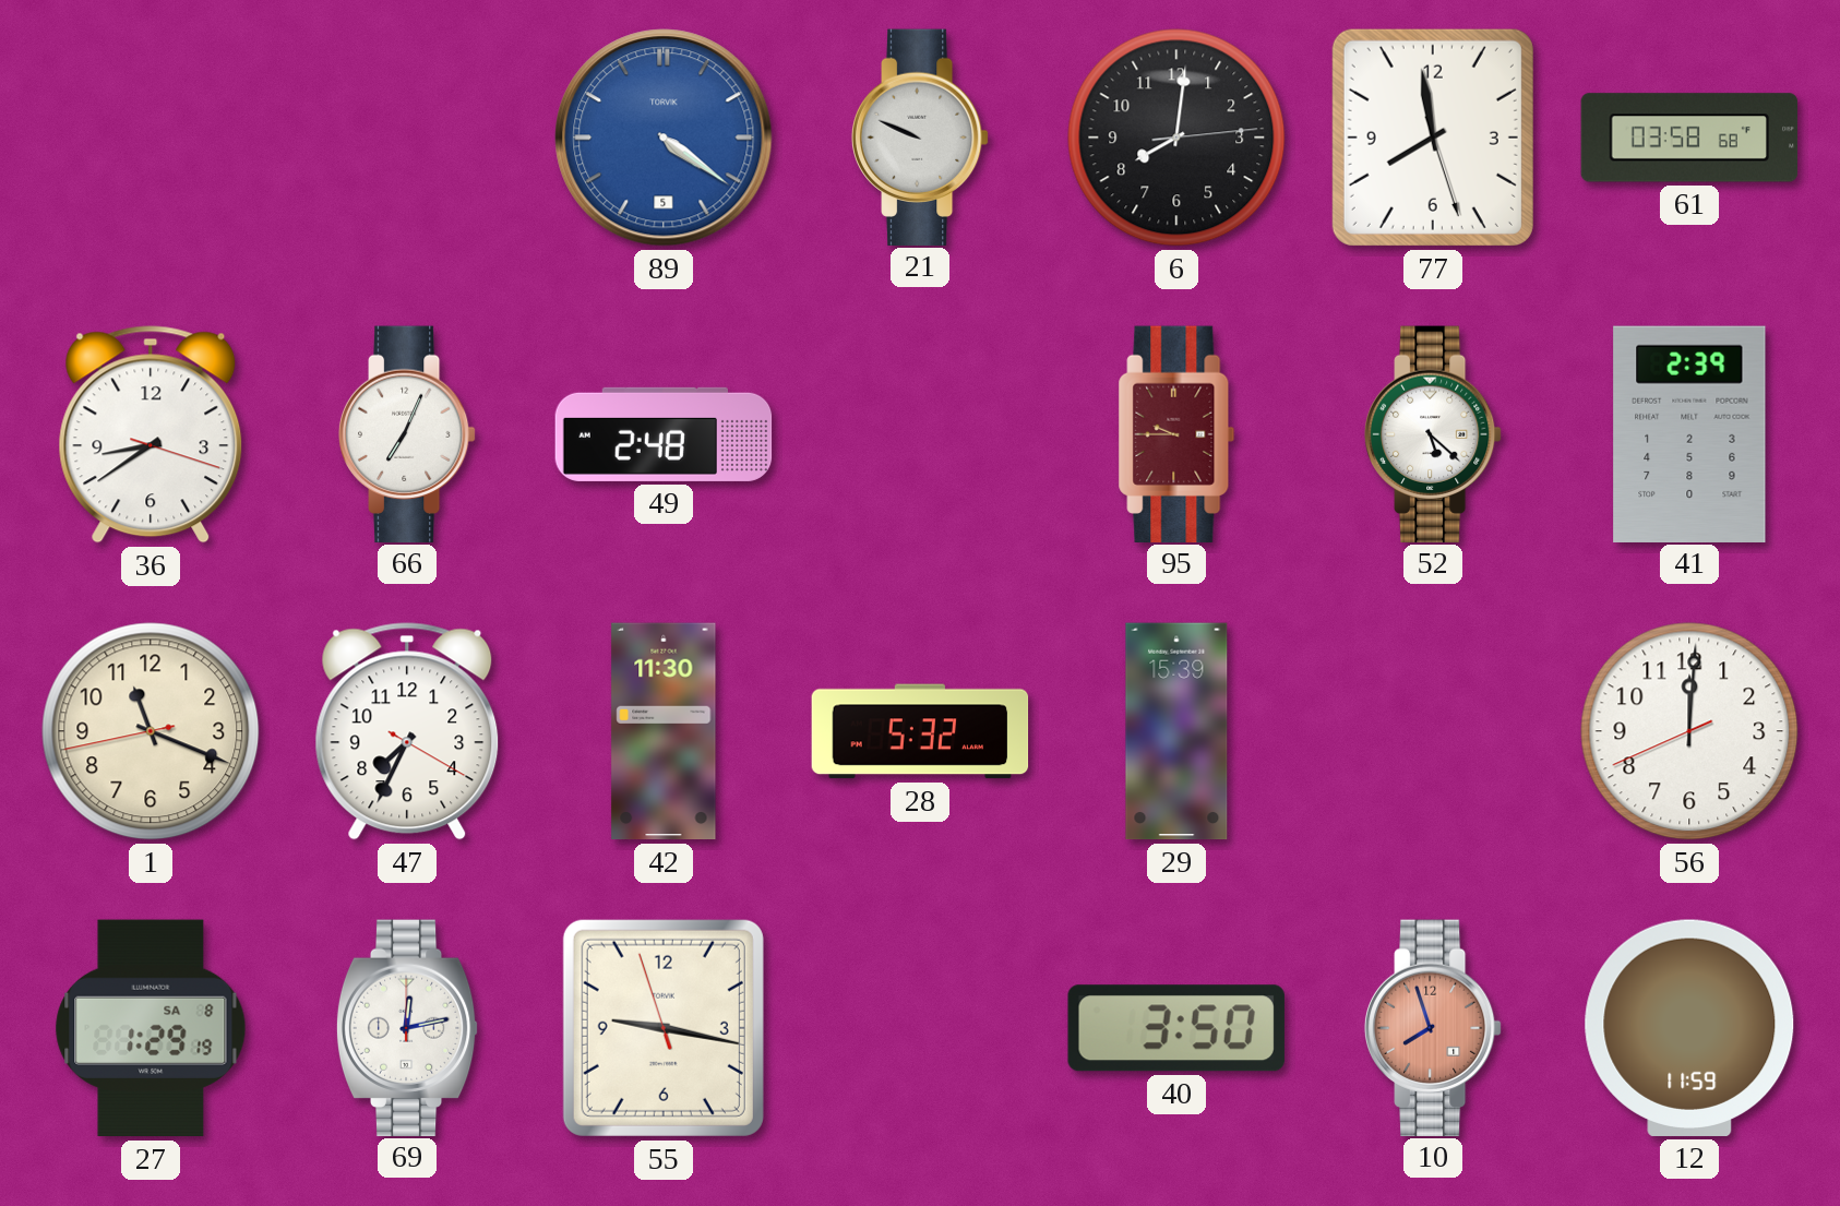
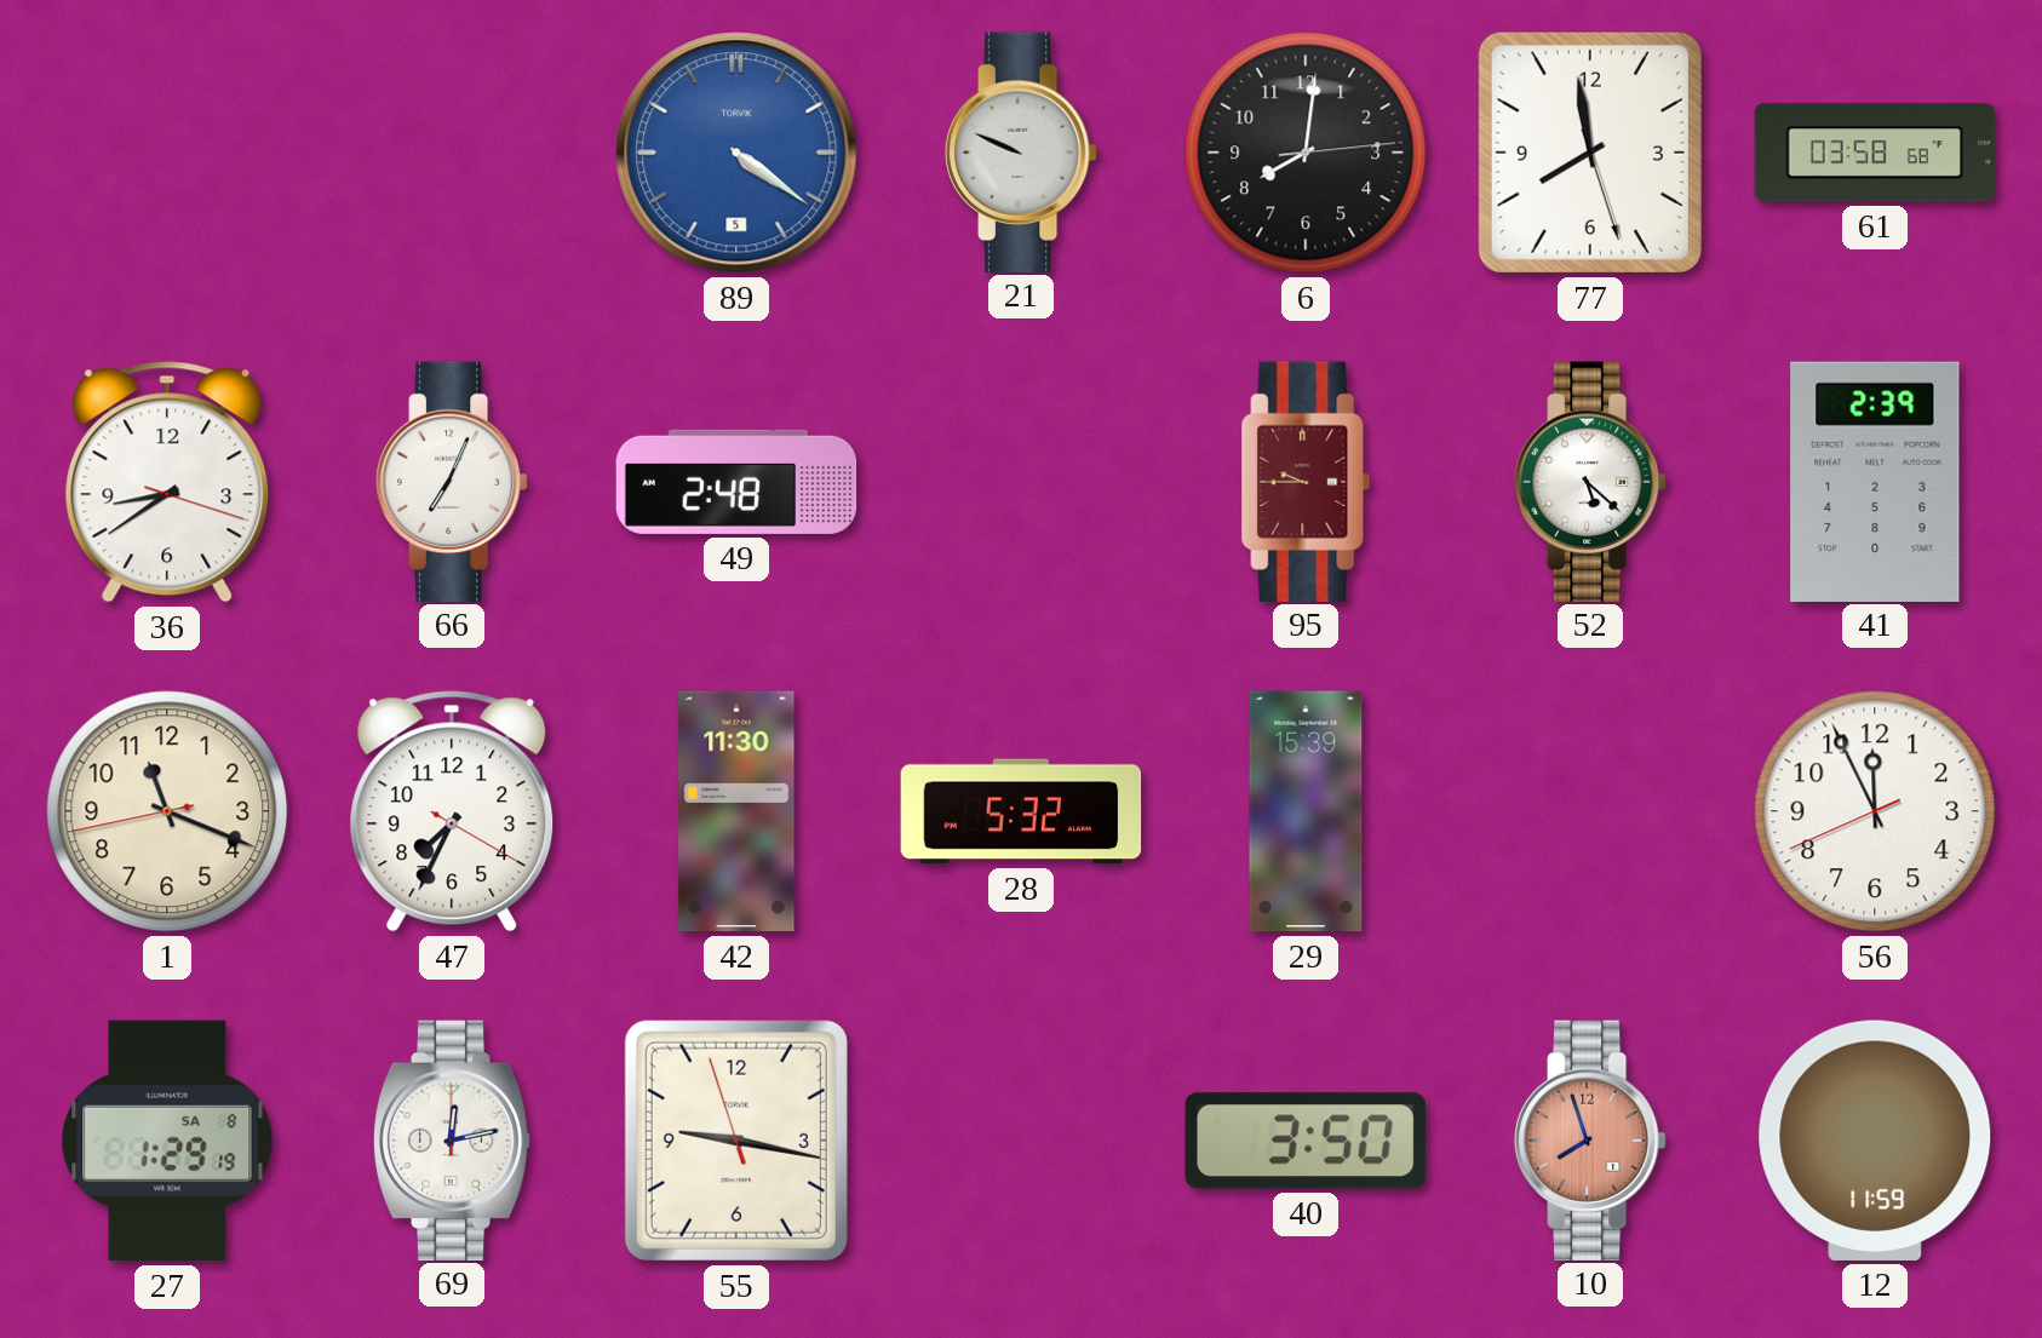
56: 12:00 -> 11:55 (1875, 811)
